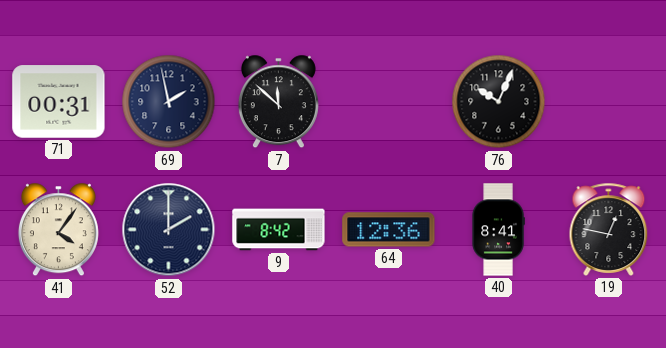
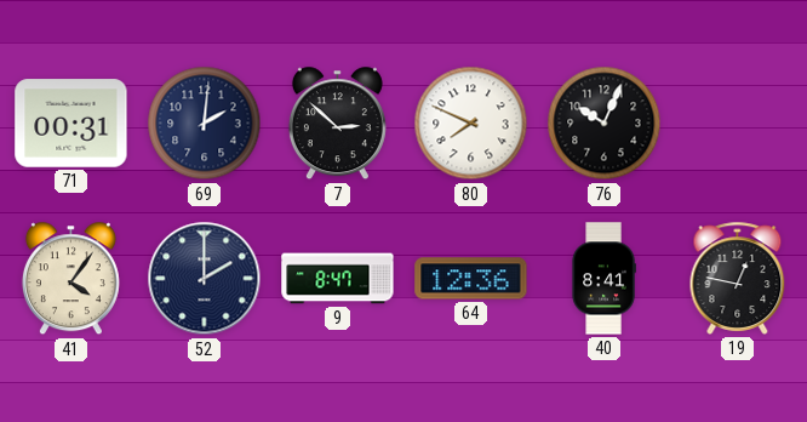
69: 1:58 -> 2:01 (205, 124)
7: 11:52 -> 2:52 (337, 124)
80: none -> 7:49 (471, 124)
9: 8:42 -> 8:47 (338, 279)
